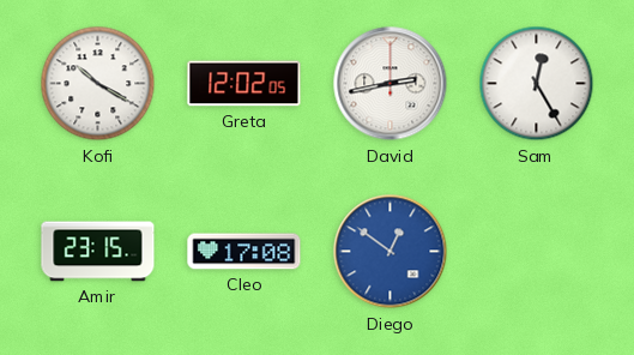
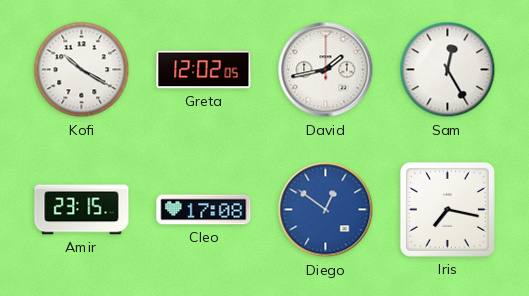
David: 2:43 -> 1:43 (326, 70)
Iris: none -> 7:17 (447, 209)
